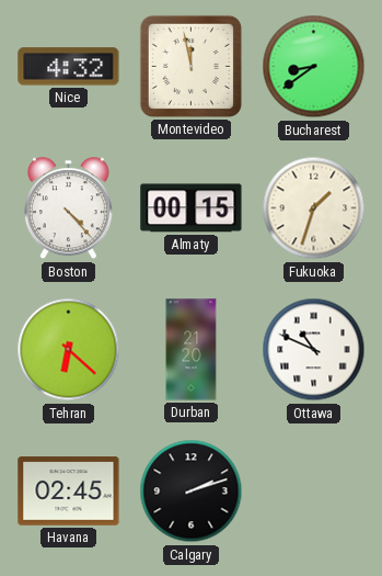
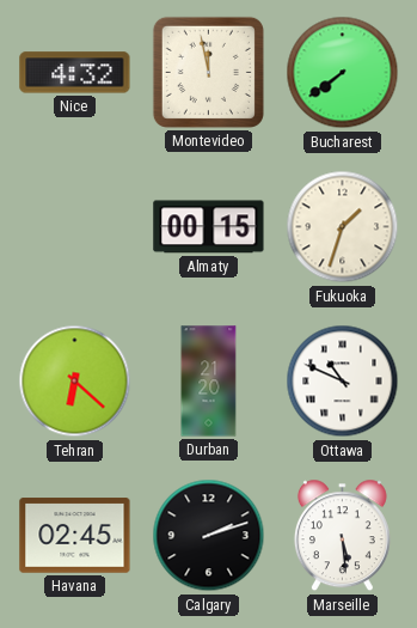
Bucharest: 8:39 -> 7:39 (343, 73)
Boston: 4:23 -> none (68, 208)
Marseille: none -> 5:29 (342, 536)
